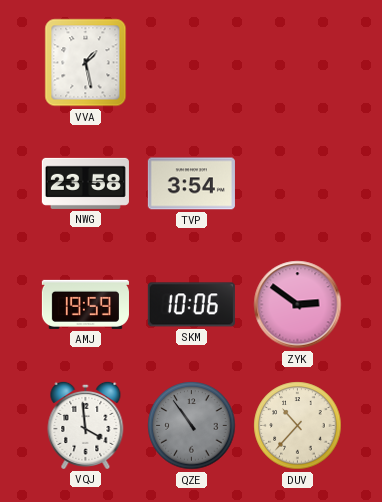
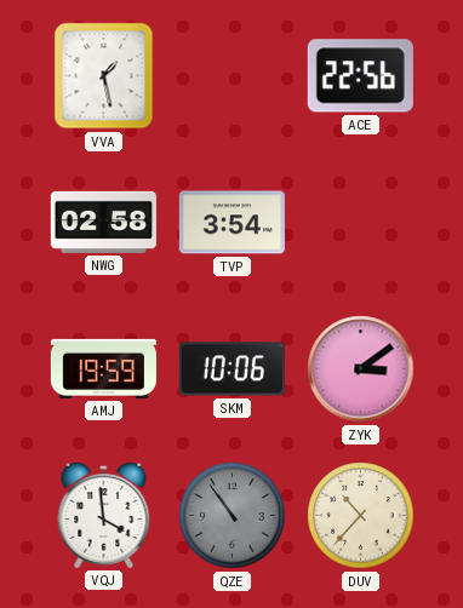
ACE: none -> 22:56 (360, 76)
NWG: 23:58 -> 02:58 (103, 222)
ZYK: 2:51 -> 3:09 (361, 369)
